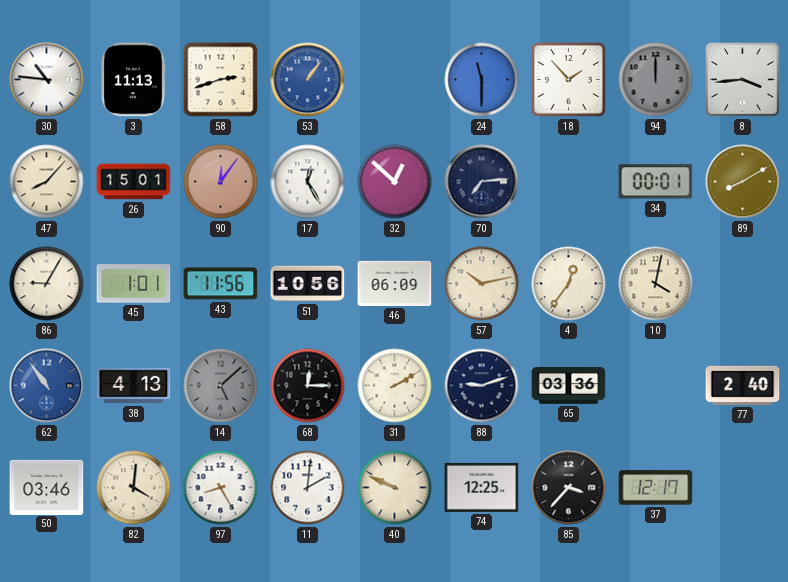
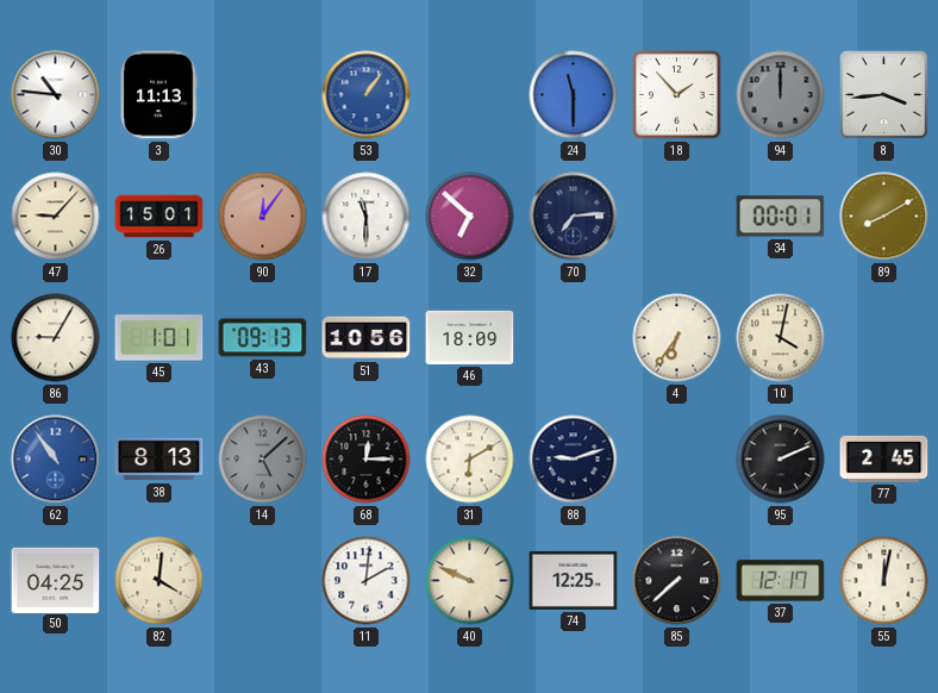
58: 2:42 -> none (221, 80)
47: 8:07 -> 9:07 (56, 217)
17: 12:25 -> 11:30 (367, 217)
32: 12:52 -> 6:52 (470, 217)
43: 11:56 -> 09:13 (263, 338)
46: 06:09 -> 18:09 (470, 337)
57: 10:13 -> none (482, 284)
4: 12:36 -> 6:36 (677, 338)
38: 4:13 -> 8:13 (160, 460)
31: 2:10 -> 6:10 (470, 460)
65: 03:36 -> none (569, 386)
95: none -> 2:11 (781, 460)
77: 2:40 -> 2:45 (884, 458)
50: 03:46 -> 04:25 (56, 580)
97: 8:25 -> none (221, 488)
85: 3:37 -> 7:38 (677, 581)
55: none -> 12:02 (884, 581)
